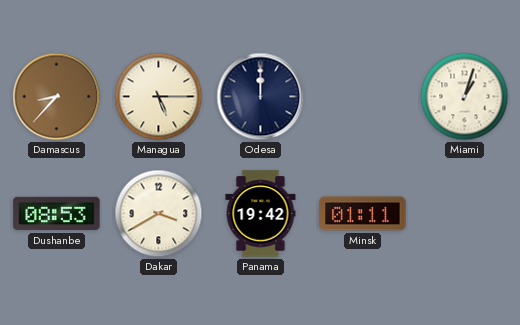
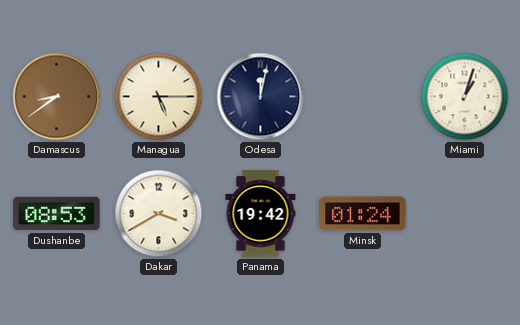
Damascus: 8:37 -> 8:39 (57, 97)
Odesa: 12:00 -> 12:02 (261, 97)
Minsk: 01:11 -> 01:24 (363, 214)
